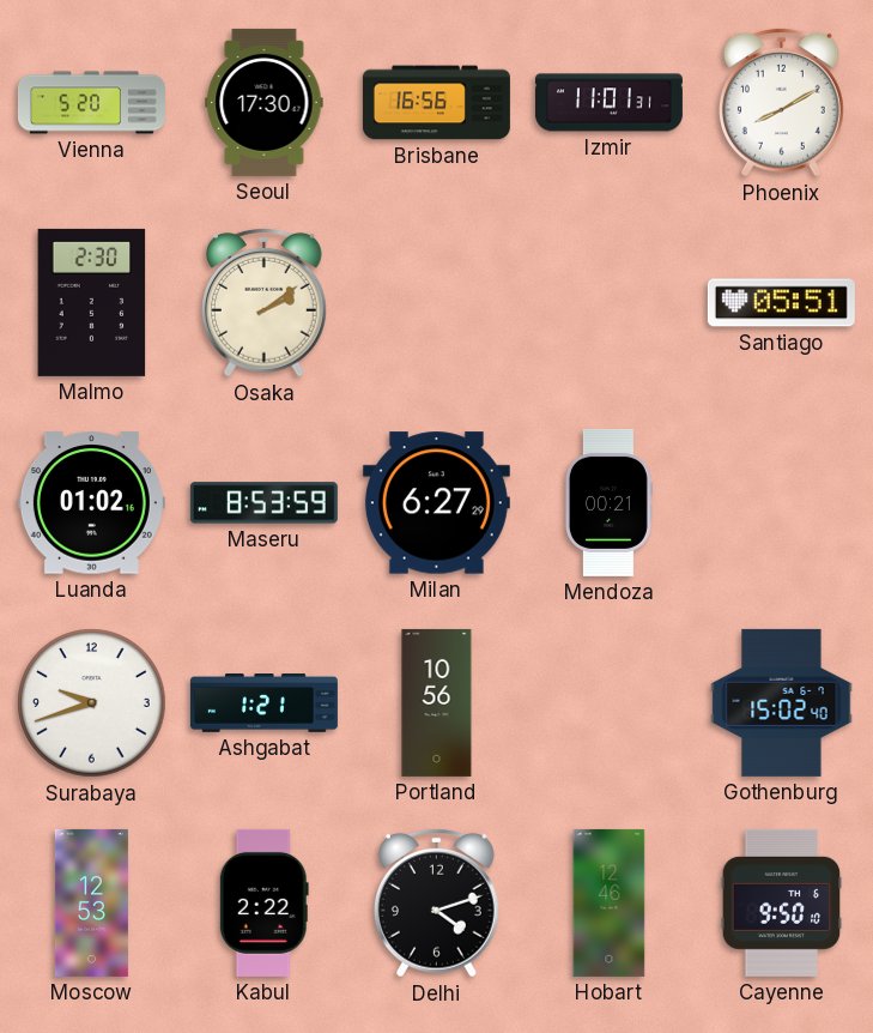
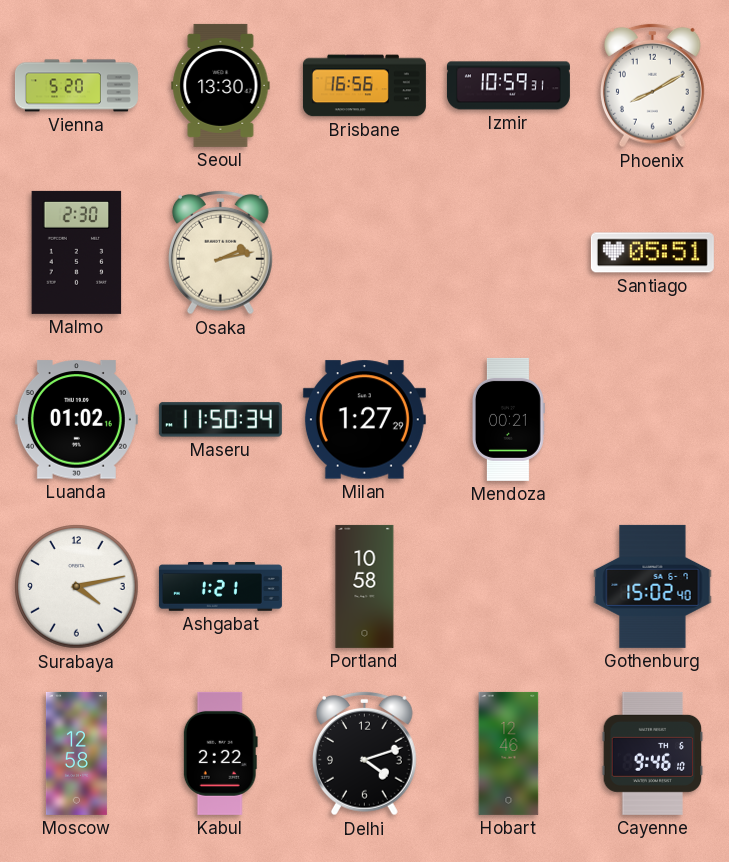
Seoul: 17:30 -> 13:30 (221, 85)
Izmir: 11:01 -> 10:59 (508, 86)
Osaka: 2:09 -> 2:13 (221, 252)
Maseru: 8:53 -> 11:50 (220, 420)
Milan: 6:27 -> 1:27 (364, 420)
Surabaya: 9:42 -> 4:13 (77, 587)
Portland: 10:56 -> 10:58 (365, 586)
Moscow: 12:53 -> 12:58 (76, 753)
Cayenne: 9:50 -> 9:46 (653, 753)
